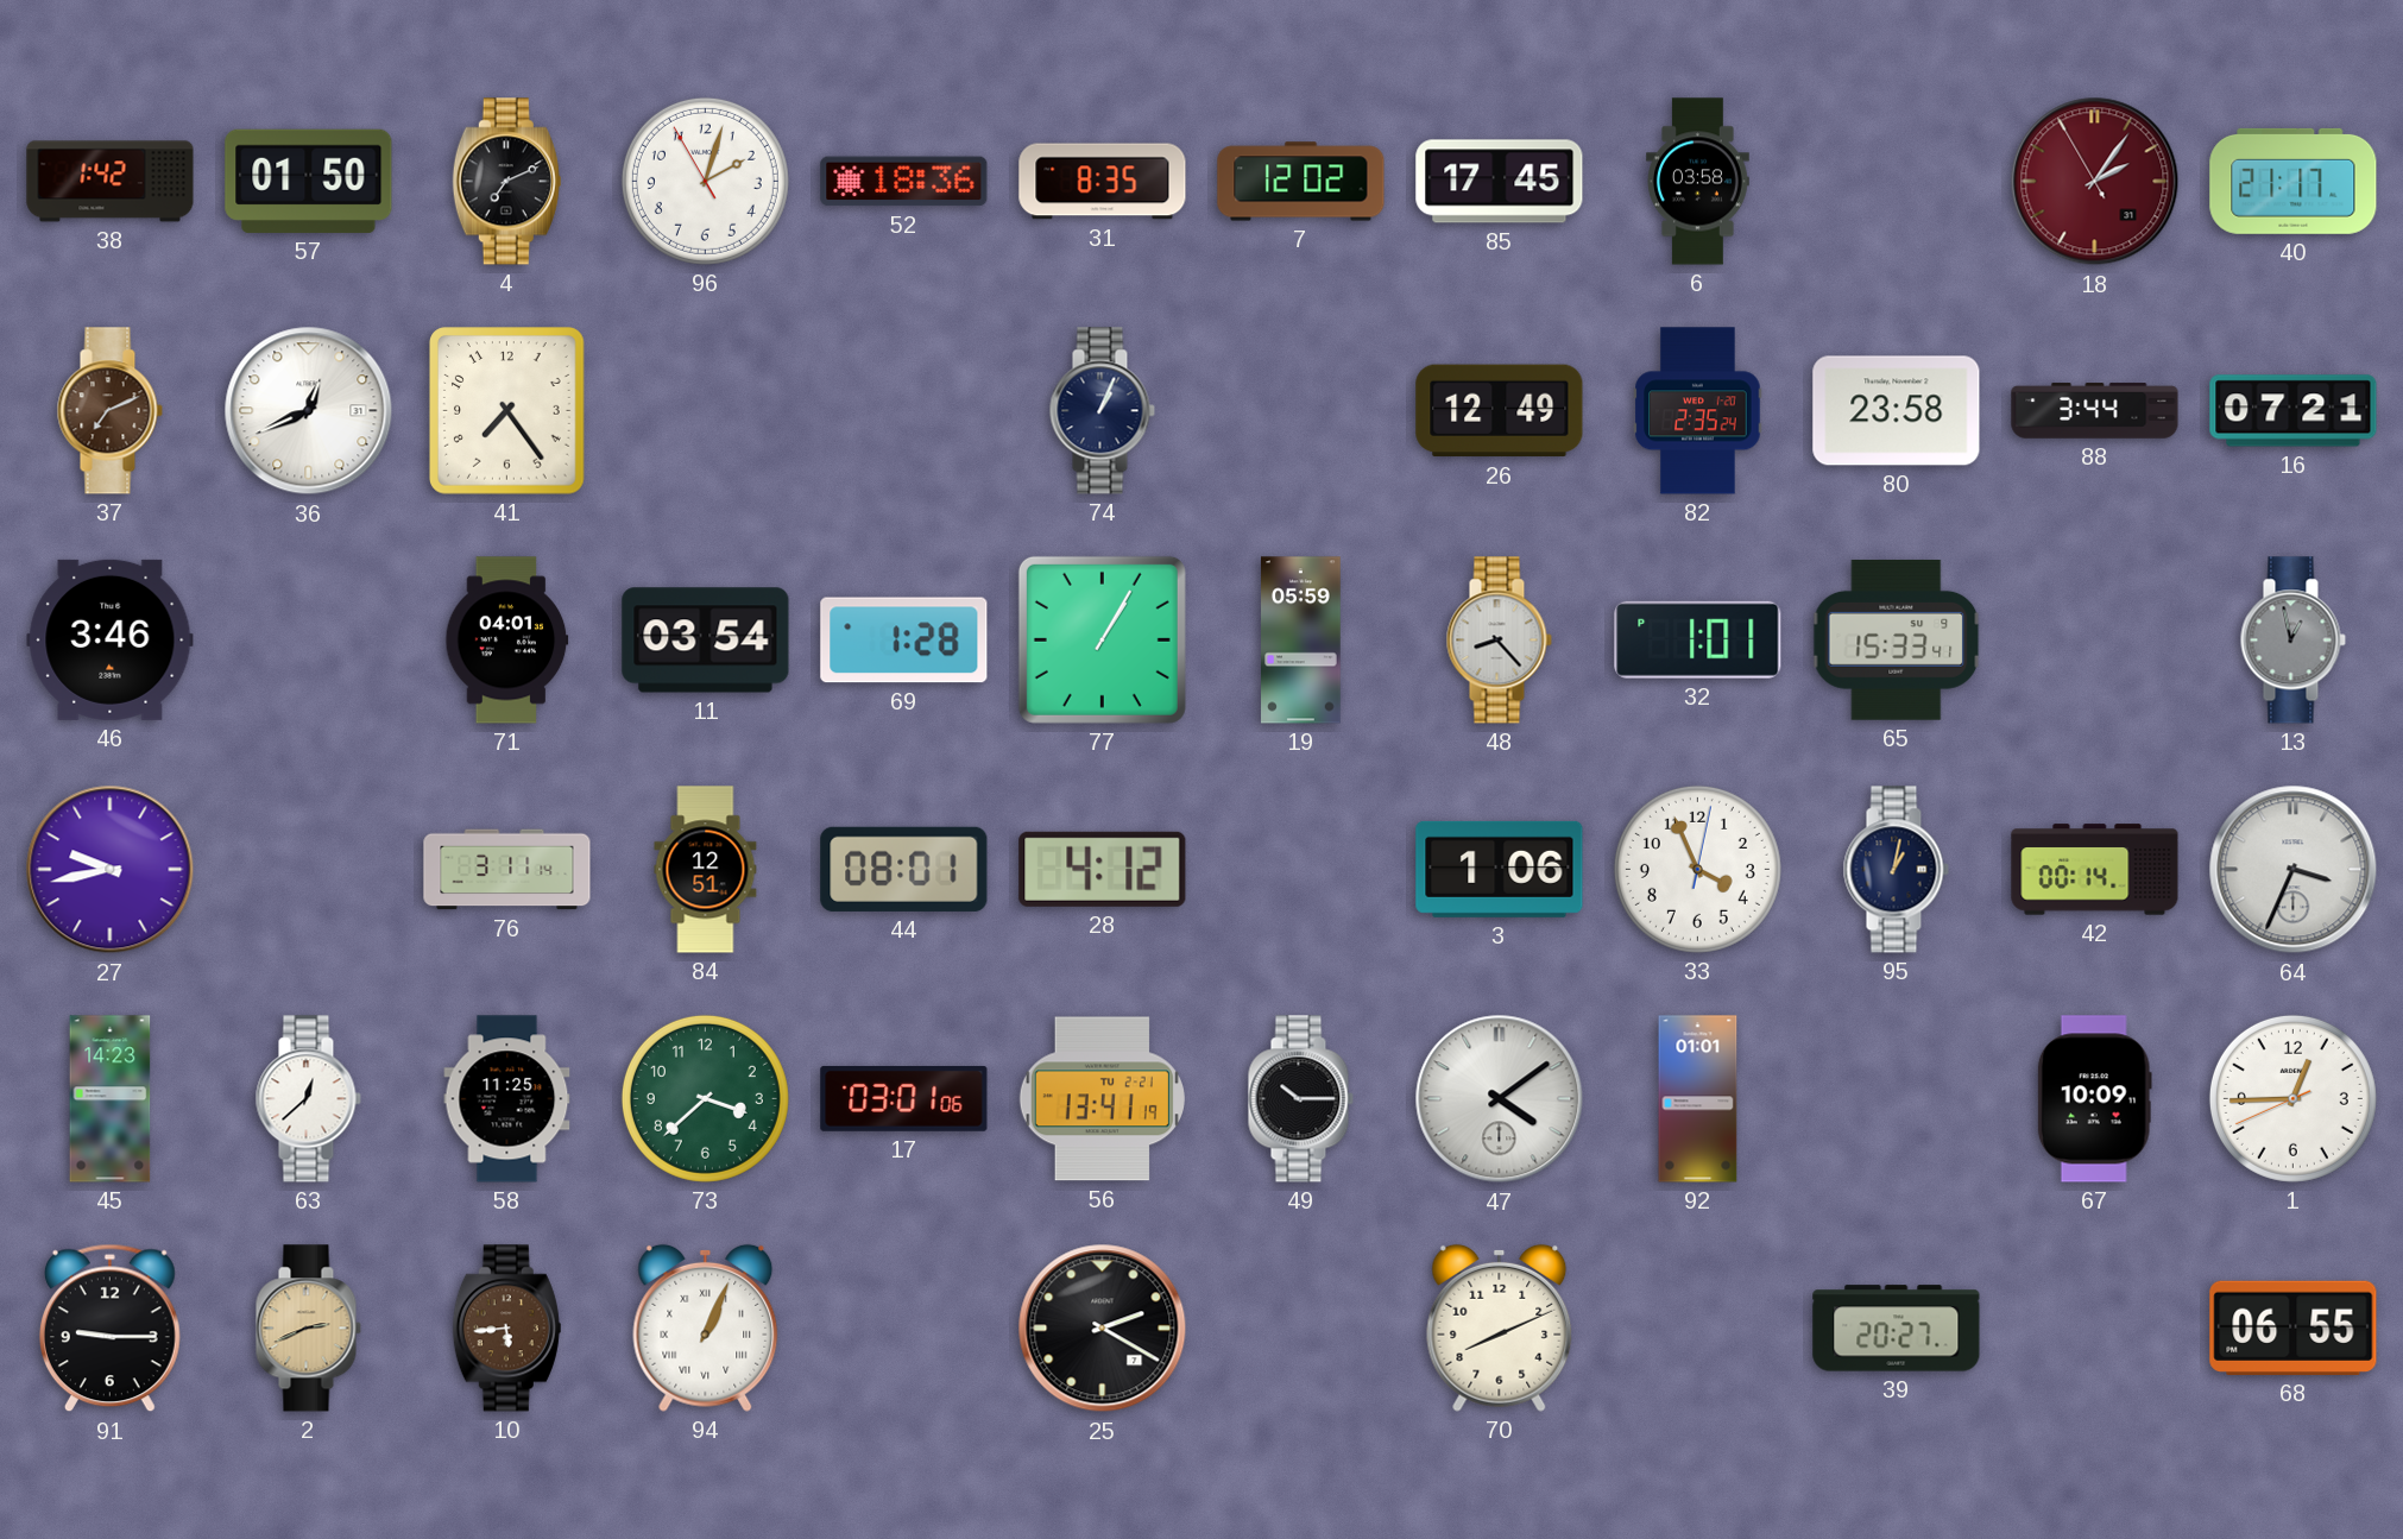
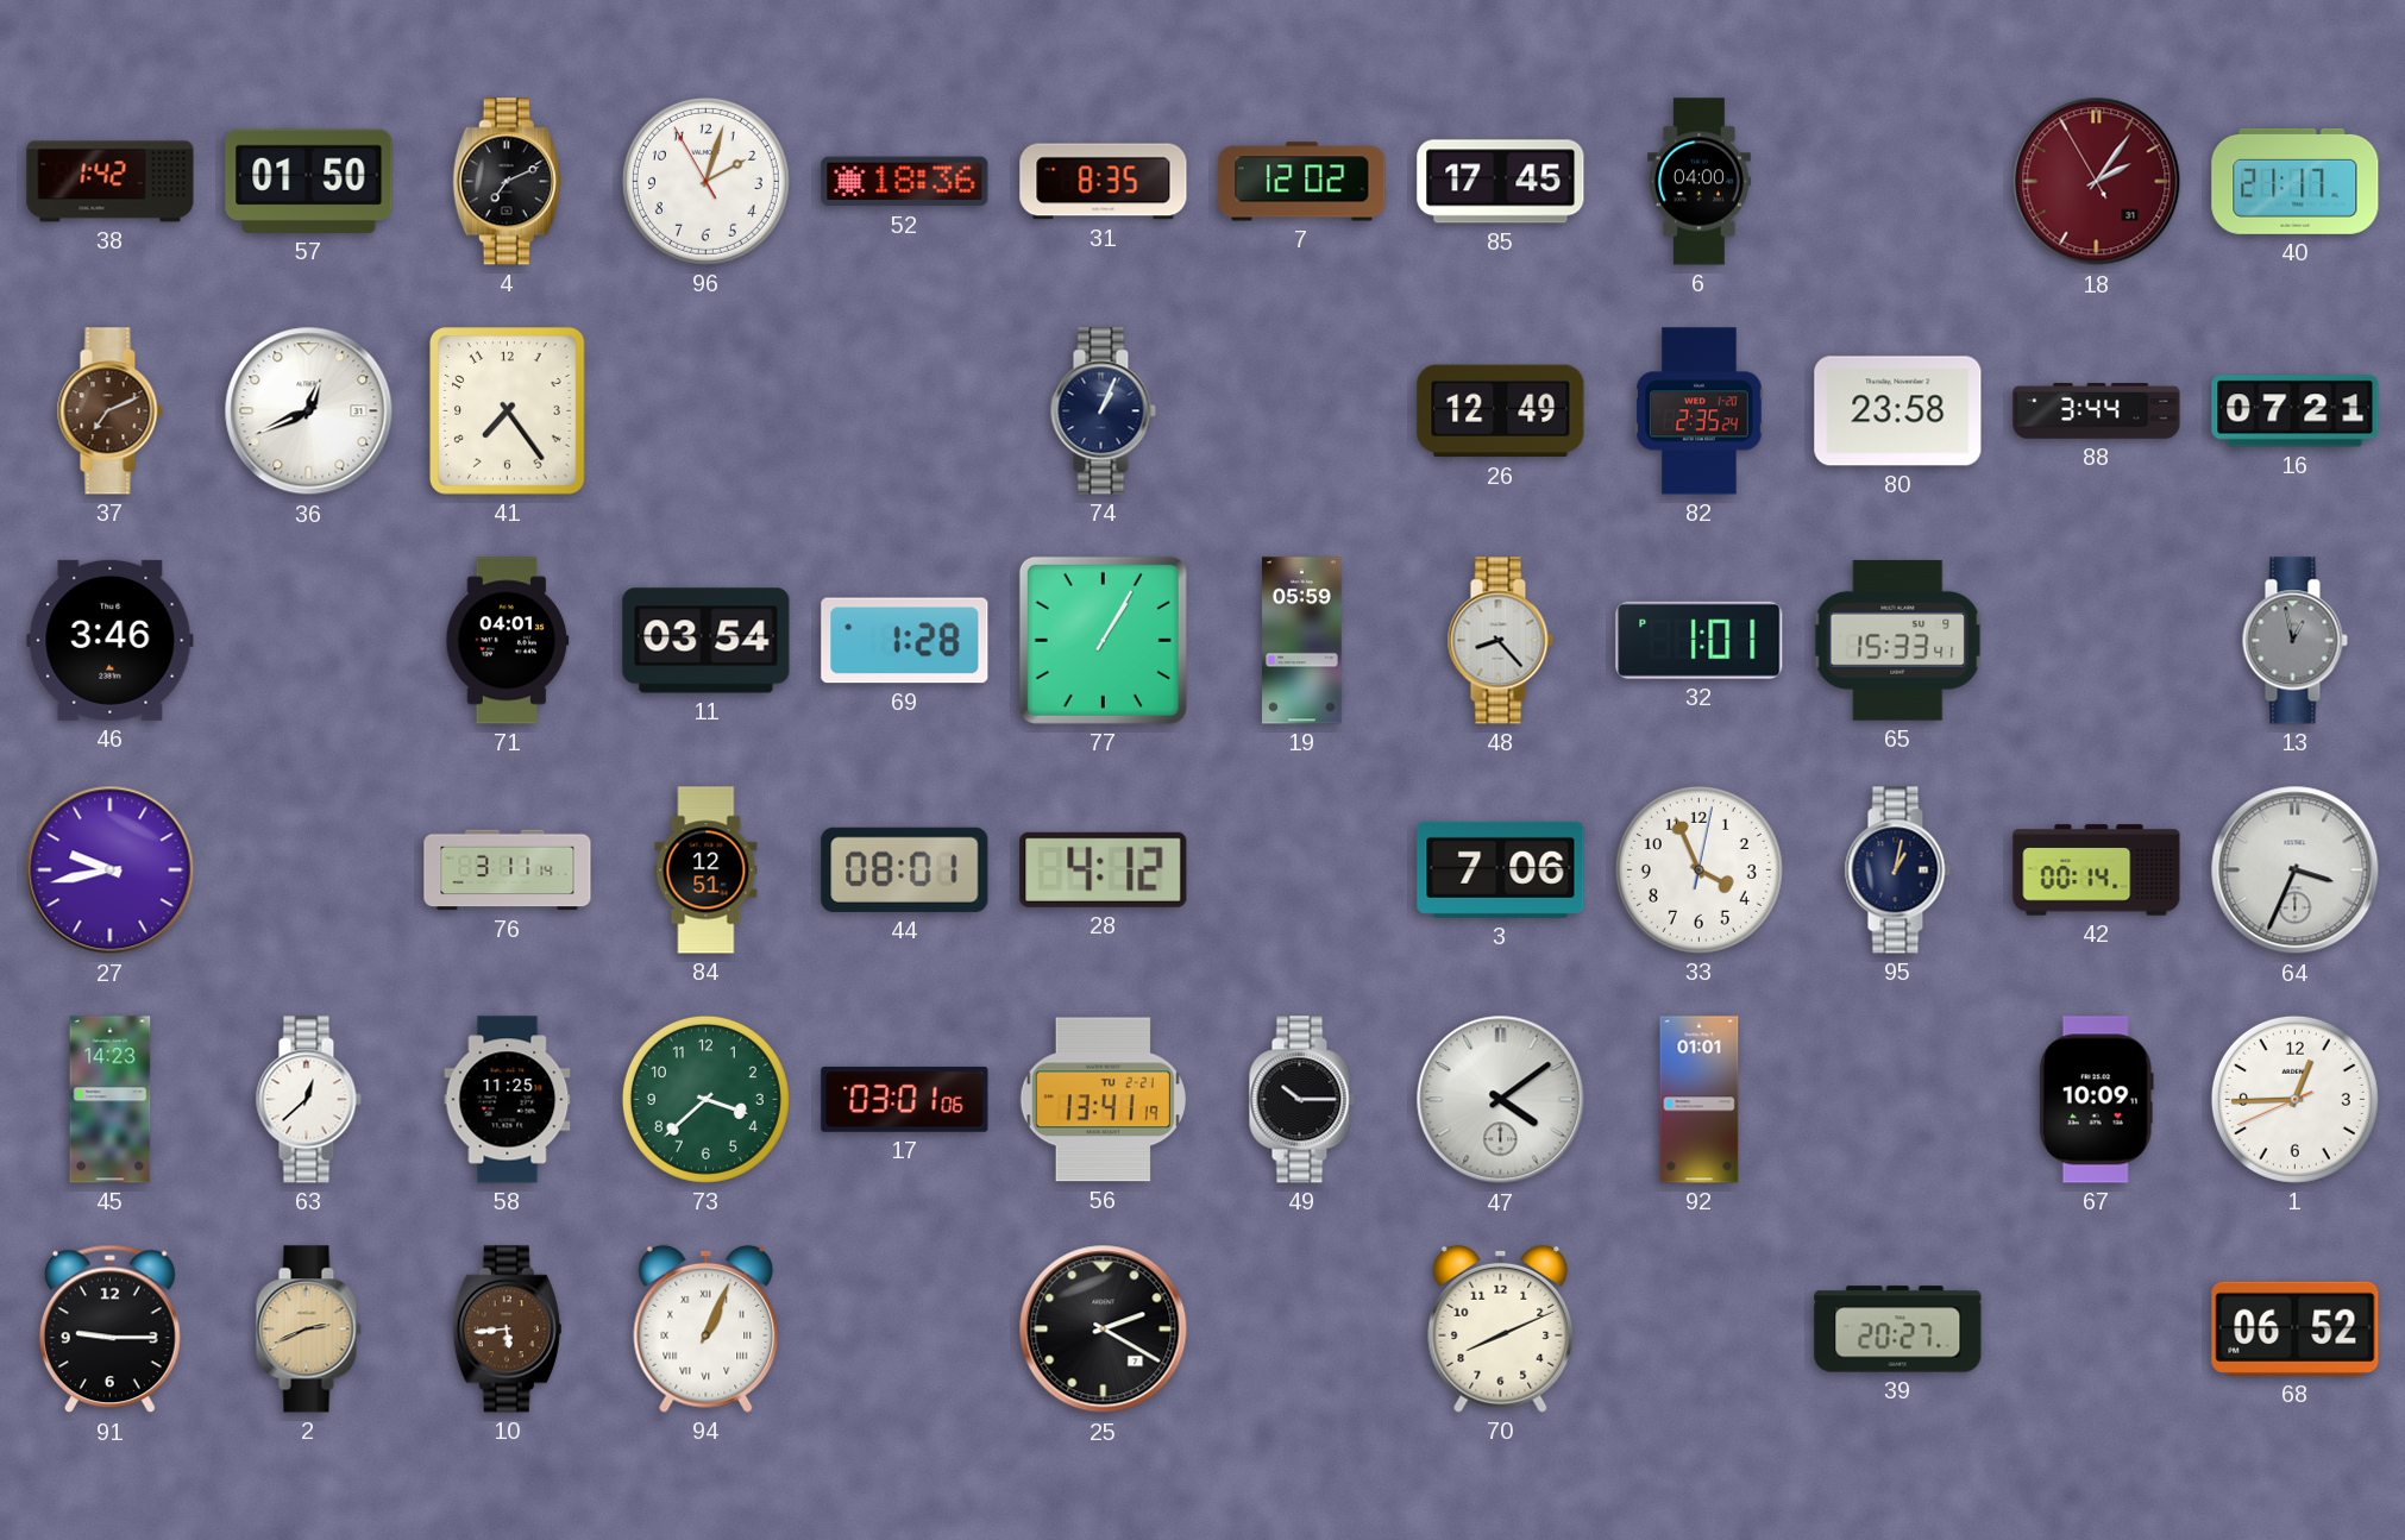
6: 03:58 -> 04:00 (1700, 182)
3: 1:06 -> 7:06 (1501, 869)
68: 06:55 -> 06:52 (2296, 1328)
